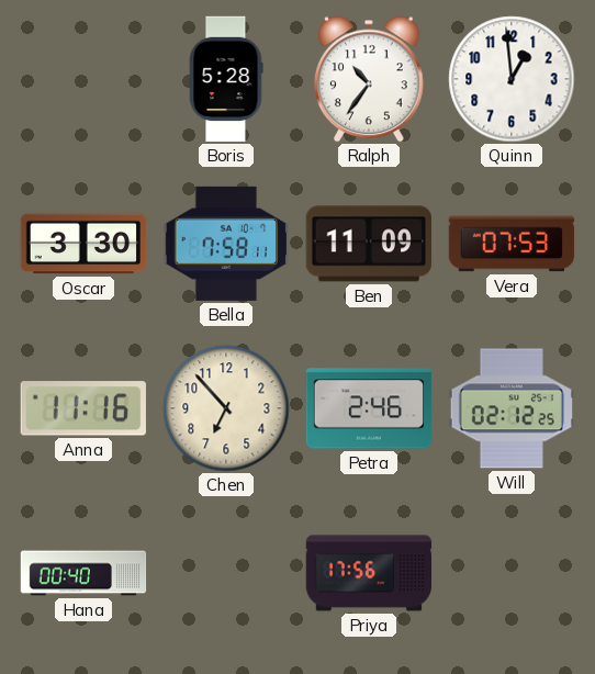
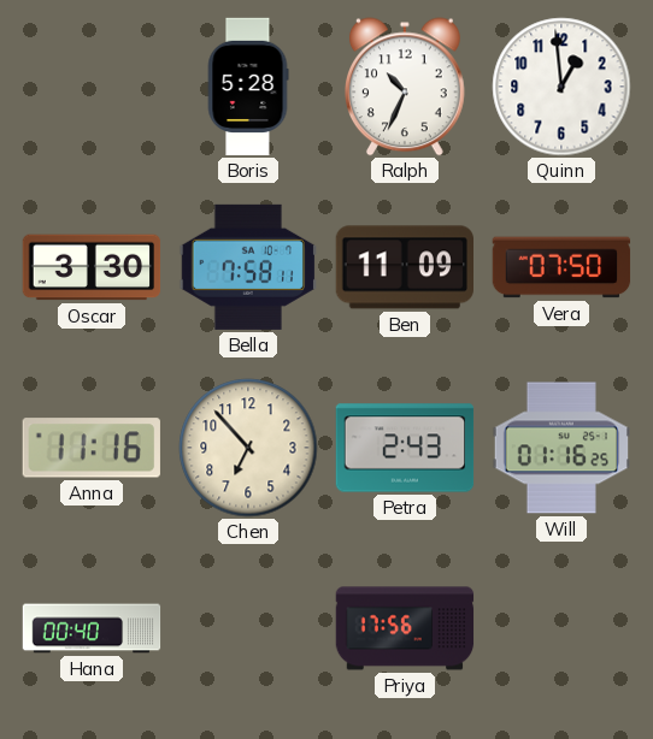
Ralph: 10:36 -> 10:34 (405, 87)
Vera: 07:53 -> 07:50 (561, 267)
Petra: 2:46 -> 2:43 (405, 448)
Will: 02:12 -> 01:16 (561, 448)
